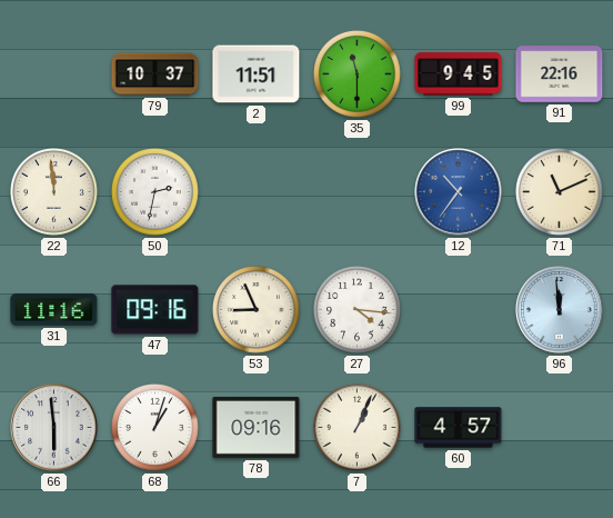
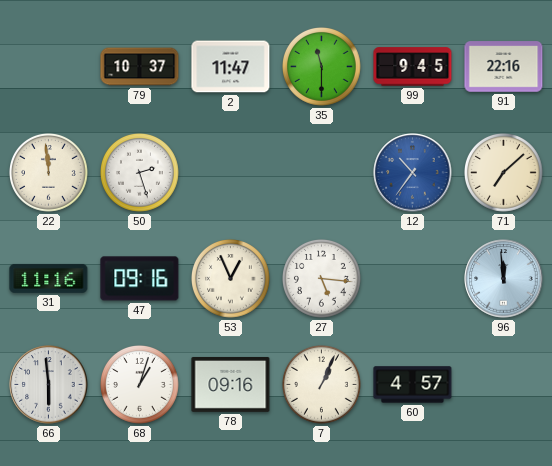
2: 11:51 -> 11:47 (231, 67)
50: 2:32 -> 2:27 (140, 173)
71: 11:11 -> 7:08 (504, 173)
53: 8:56 -> 12:56 (231, 279)
27: 4:16 -> 5:16 (322, 279)
